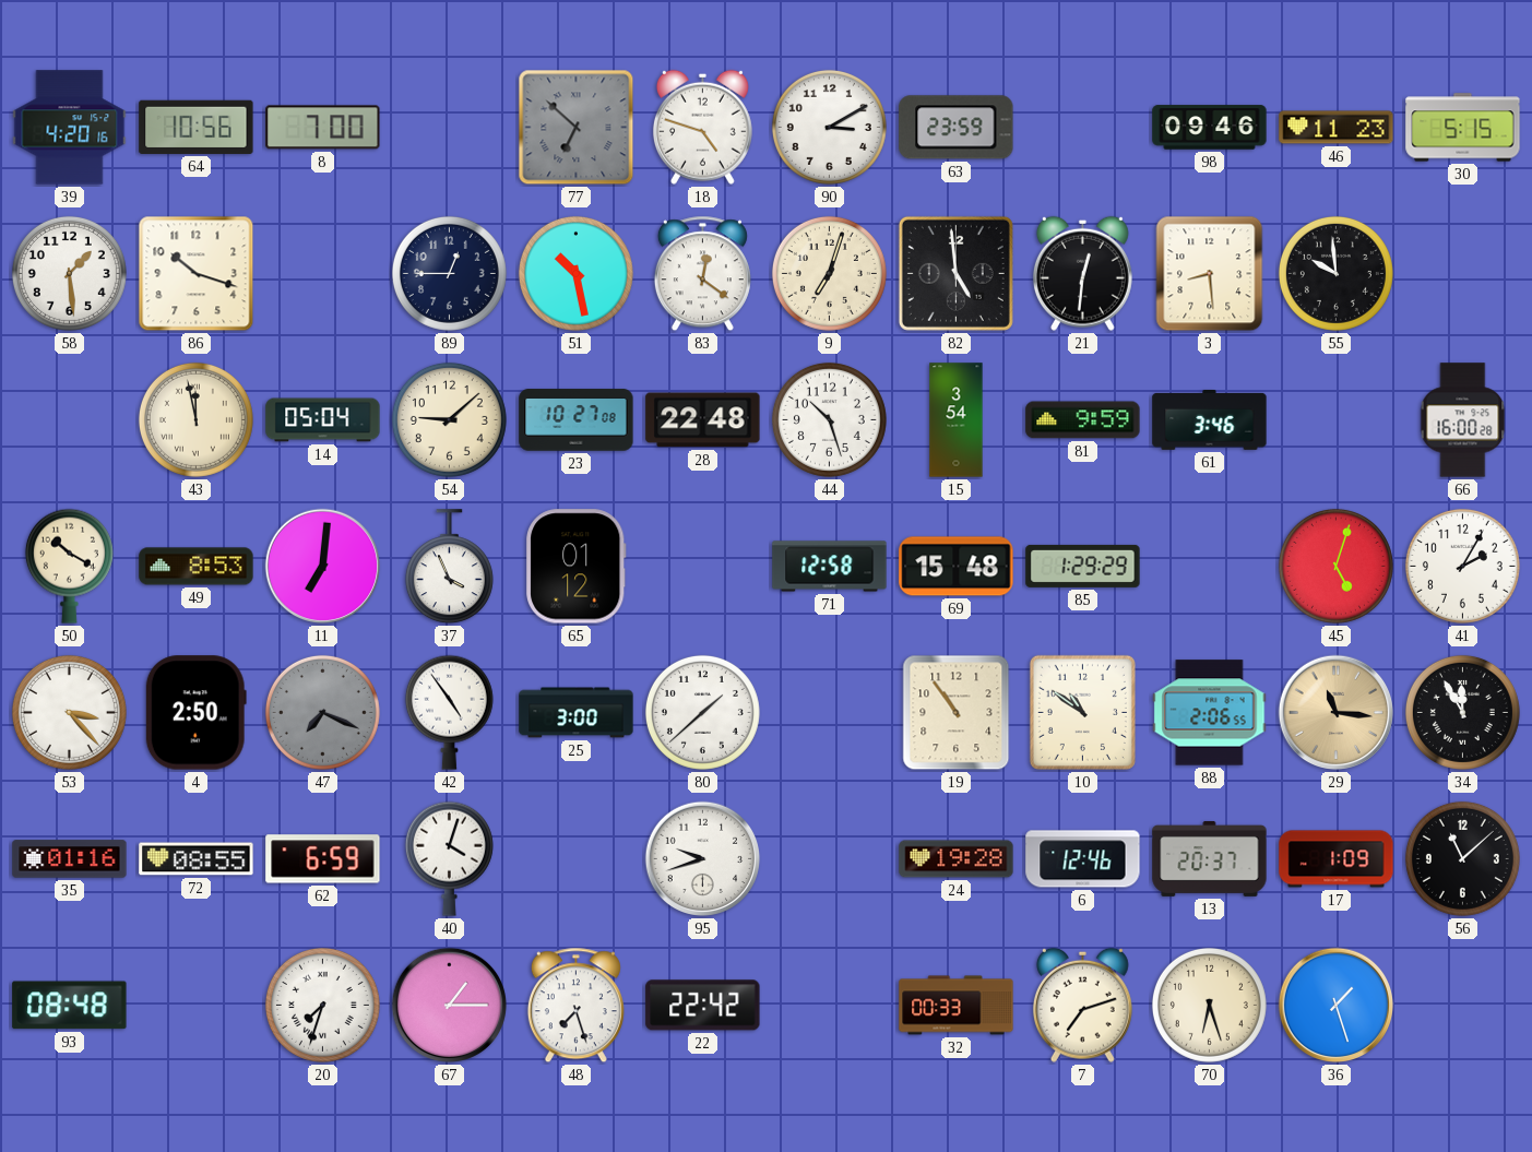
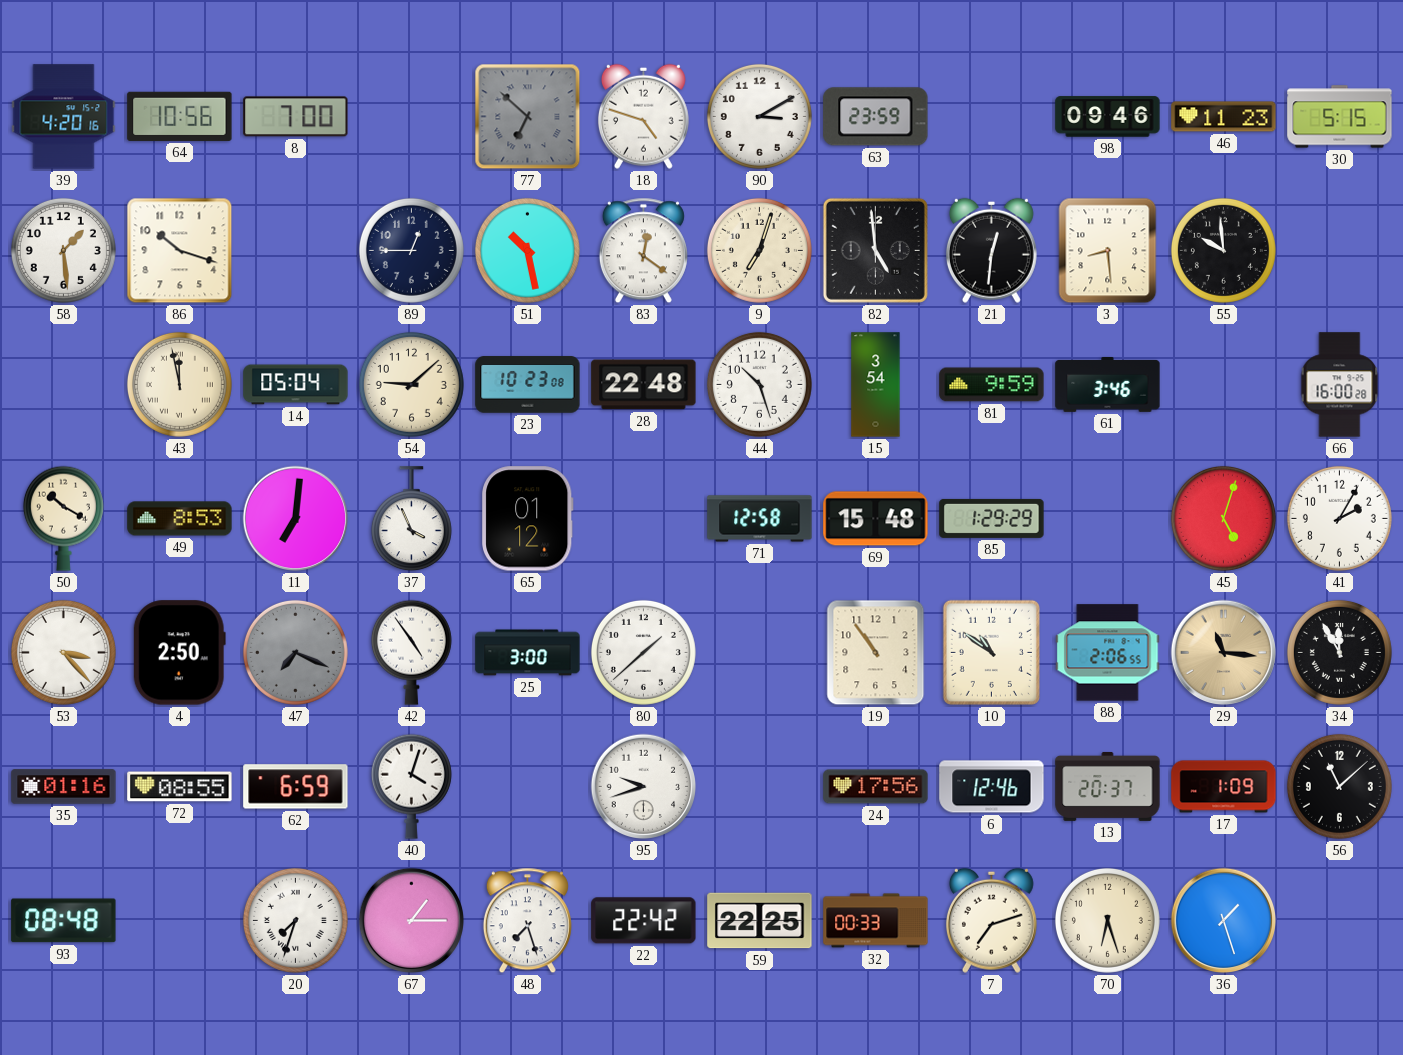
23: 10:27 -> 10:23 (528, 385)
24: 19:28 -> 17:56 (876, 787)
59: none -> 22:25 (760, 921)
